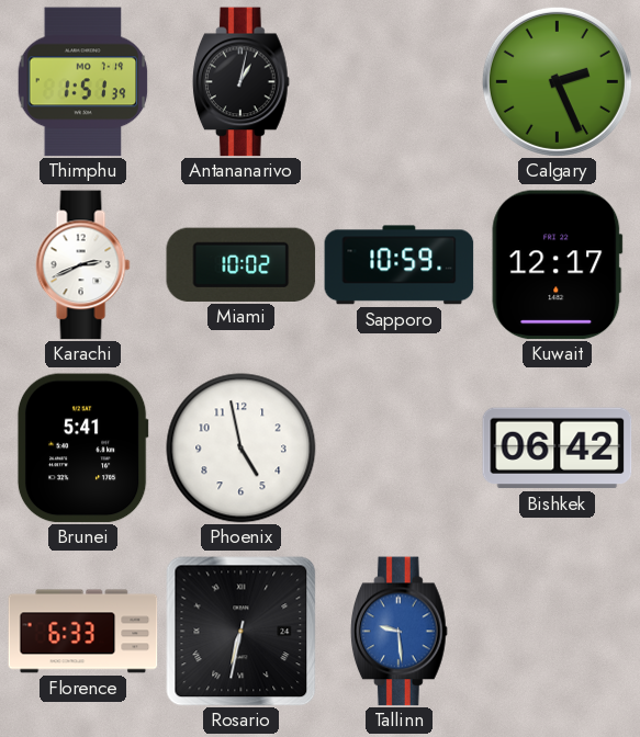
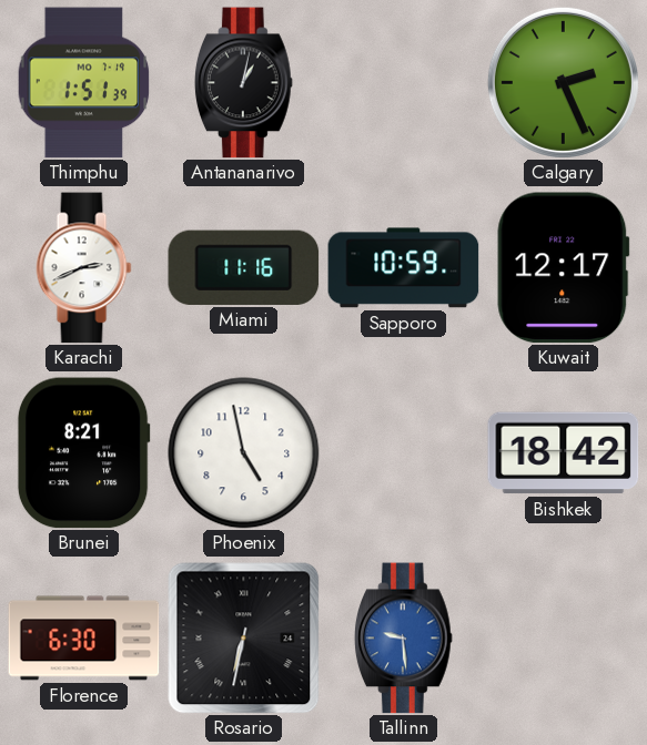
Miami: 10:02 -> 11:16 (244, 267)
Brunei: 5:41 -> 8:21 (83, 453)
Bishkek: 06:42 -> 18:42 (564, 453)
Florence: 6:33 -> 6:30 (84, 639)
